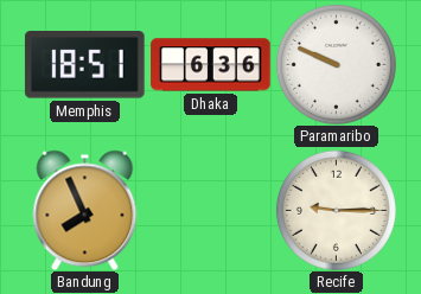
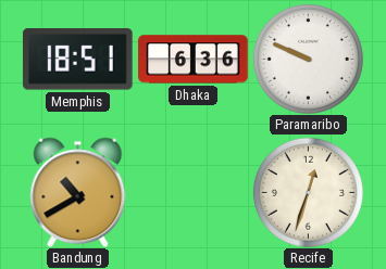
Bandung: 7:56 -> 10:40 (78, 192)
Recife: 9:15 -> 12:33 (308, 192)
